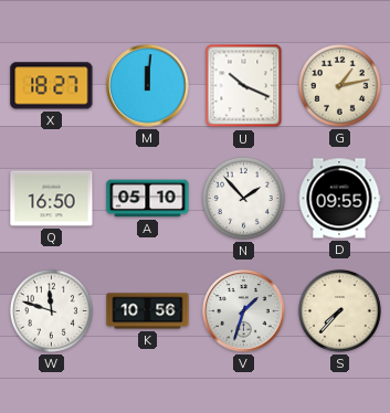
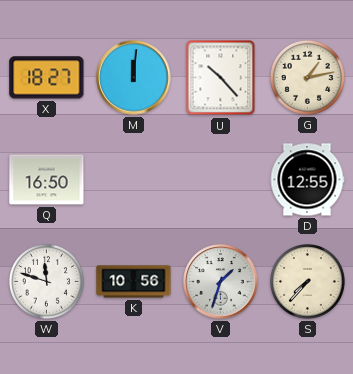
U: 10:19 -> 10:23 (221, 78)
A: 05:10 -> none (148, 199)
N: 1:53 -> none (243, 198)
D: 09:55 -> 12:55 (307, 180)
